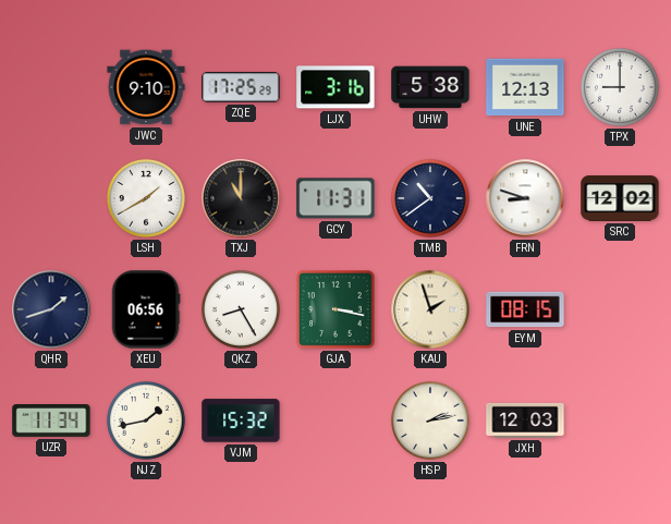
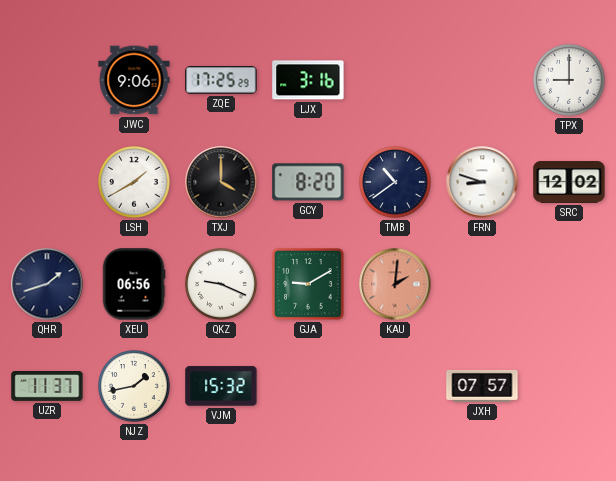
JWC: 9:10 -> 9:06 (134, 80)
UHW: 5:38 -> none (430, 87)
UNE: 12:13 -> none (525, 87)
TXJ: 11:00 -> 4:00 (221, 182)
GCY: 11:31 -> 8:20 (308, 182)
QKZ: 8:25 -> 9:19 (222, 285)
GJA: 3:17 -> 9:10 (308, 284)
KAU: 1:57 -> 2:01 (395, 284)
KAU dial: cream -> salmon (395, 284)
EYM: 08:15 -> none (525, 309)
UZR: 11:34 -> 11:37 (47, 387)
HSP: 2:13 -> none (431, 422)
JXH: 12:03 -> 07:57 (482, 386)
